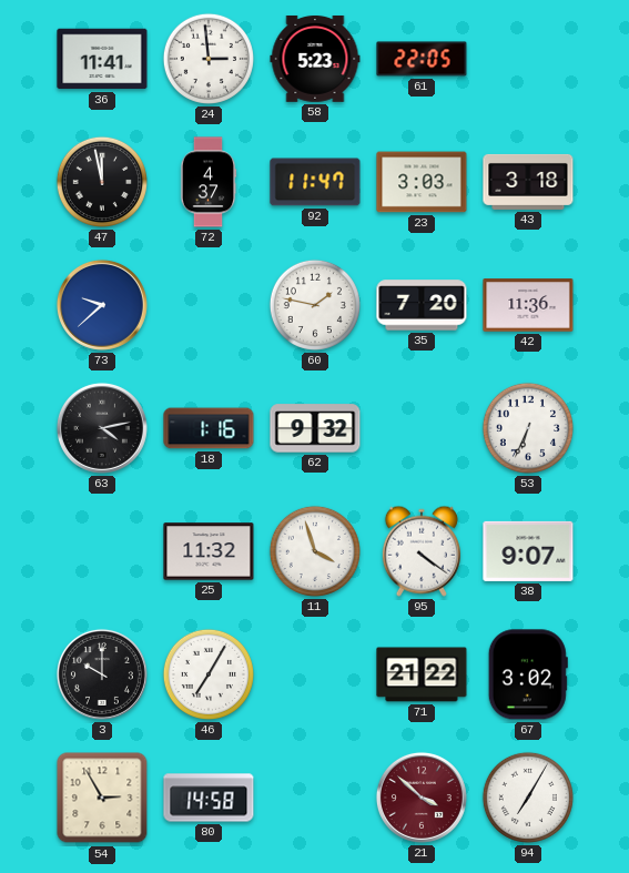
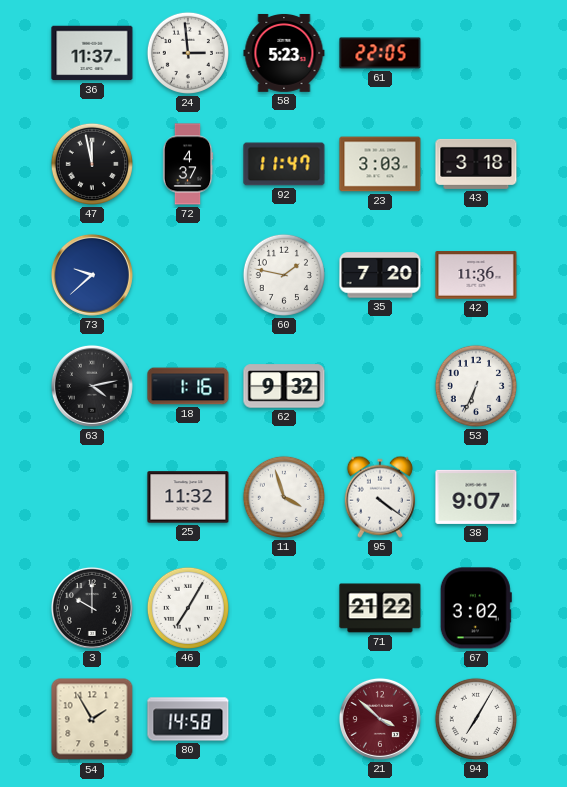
36: 11:41 -> 11:37 (92, 53)
54: 2:55 -> 1:55 (92, 719)
